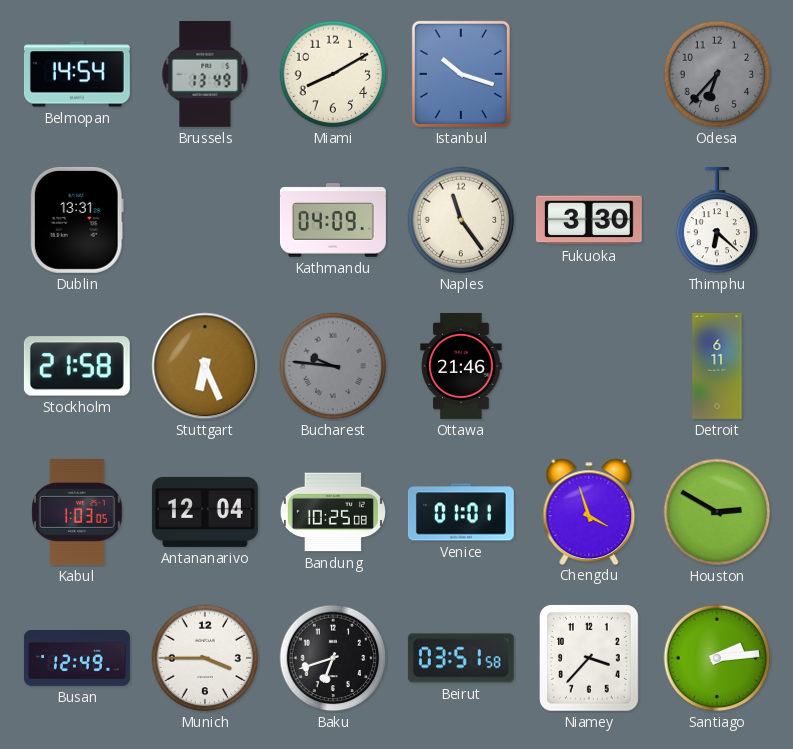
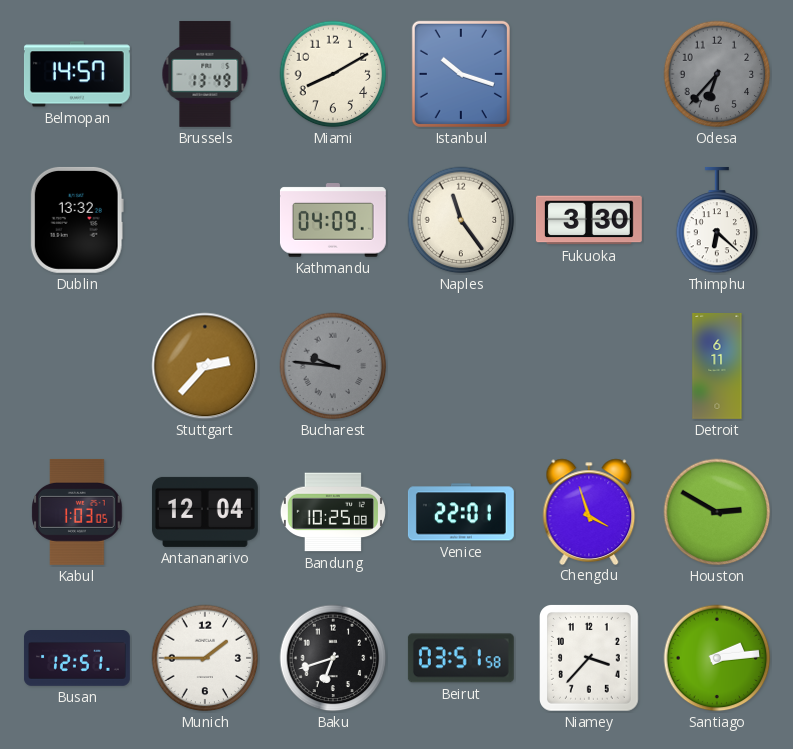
Belmopan: 14:54 -> 14:57 (77, 74)
Dublin: 13:31 -> 13:32 (77, 220)
Stockholm: 21:58 -> none (77, 366)
Stuttgart: 6:26 -> 2:37 (205, 366)
Ottawa: 21:46 -> none (461, 366)
Venice: 01:01 -> 22:01 (461, 512)
Busan: 12:49 -> 12:51 (77, 659)
Munich: 3:45 -> 1:45 (205, 658)
